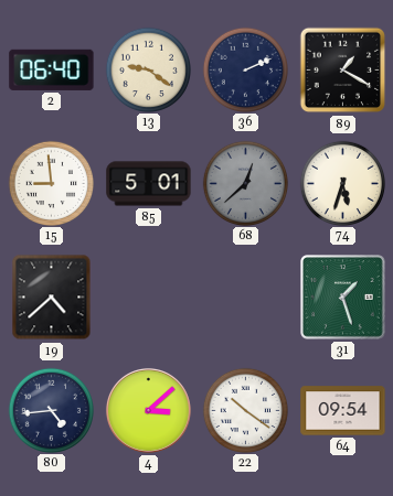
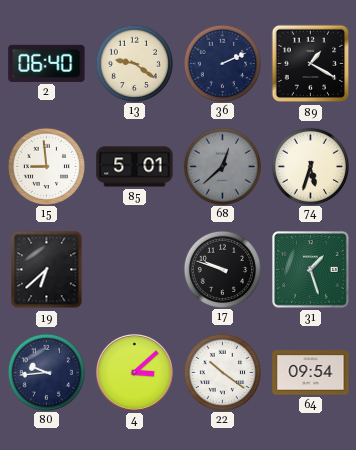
19: 4:38 -> 6:38 (47, 270)
17: none -> 9:48 (222, 269)
80: 4:44 -> 9:44 (46, 372)
